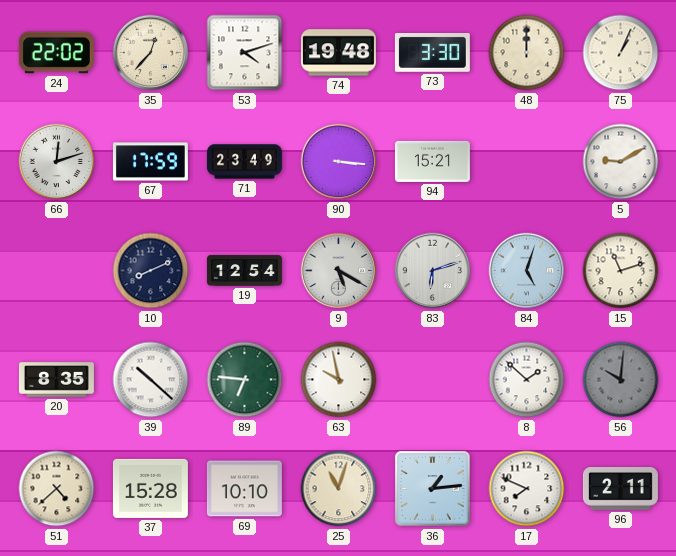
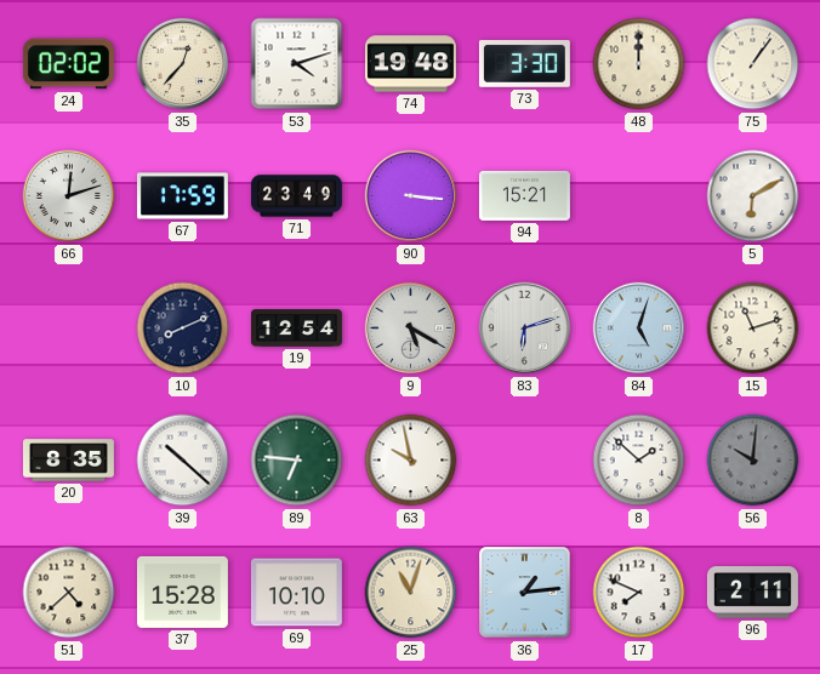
24: 22:02 -> 02:02 (68, 64)
75: 1:04 -> 1:06 (753, 64)
5: 9:10 -> 6:10 (753, 196)
